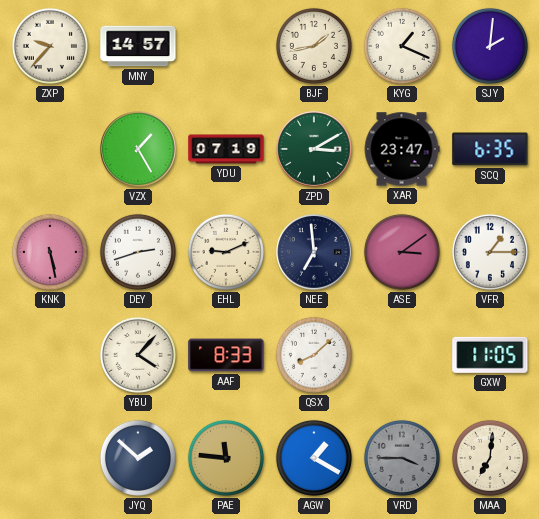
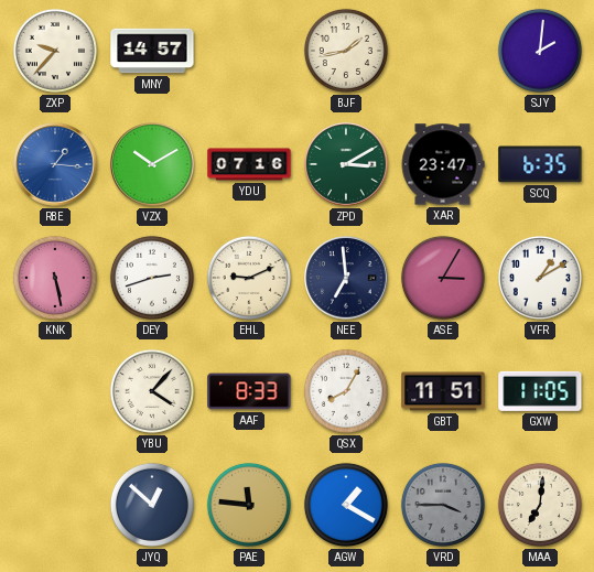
KYG: 1:19 -> none (402, 46)
RBE: none -> 1:16 (55, 164)
VZX: 1:25 -> 10:10 (152, 164)
YDU: 07:19 -> 07:16 (249, 164)
ASE: 3:09 -> 3:05 (443, 278)
VFR: 1:15 -> 1:10 (540, 278)
QSX: 8:08 -> 8:05 (346, 391)
GBT: none -> 11:51 (443, 391)
JYQ: 1:52 -> 12:52 (152, 505)
